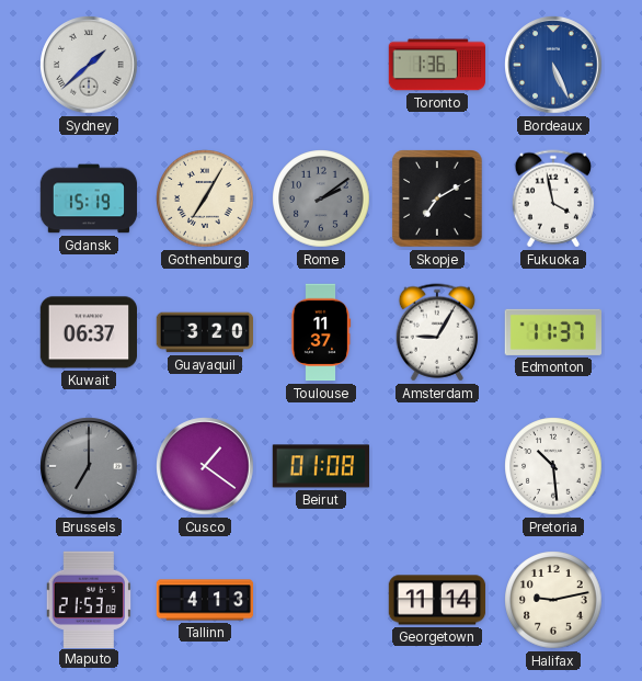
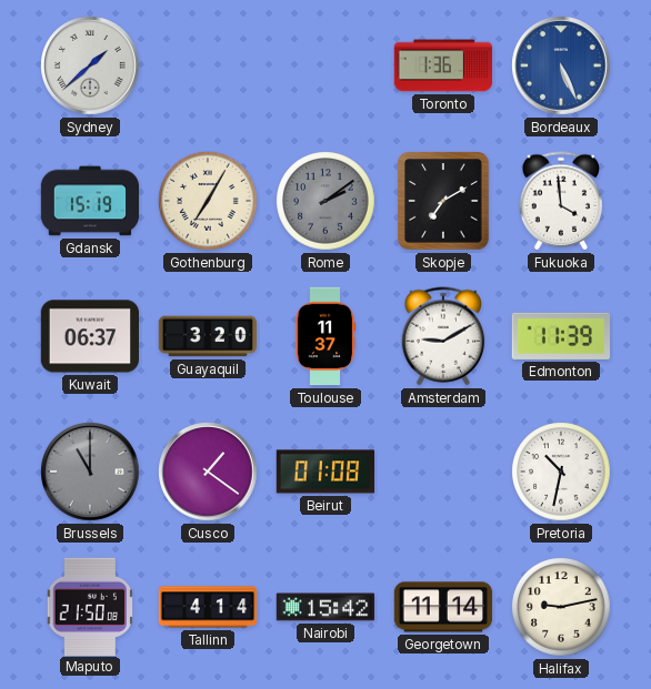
Fukuoka: 3:58 -> 3:59 (561, 201)
Amsterdam: 9:05 -> 9:10 (443, 336)
Edmonton: 11:37 -> 11:39 (560, 336)
Brussels: 7:00 -> 11:00 (90, 472)
Pretoria: 10:29 -> 10:32 (561, 472)
Maputo: 21:53 -> 21:50 (89, 606)
Tallinn: 4:13 -> 4:14 (208, 607)
Nairobi: none -> 15:42 (325, 607)
